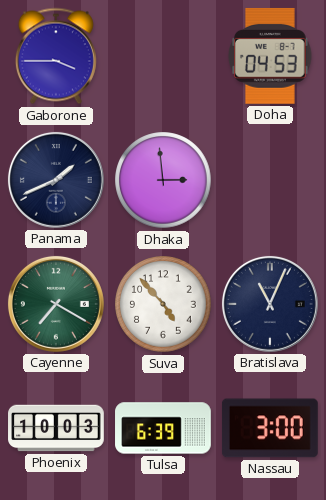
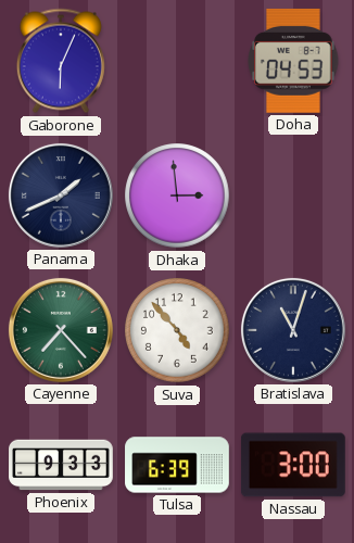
Gaborone: 3:45 -> 6:04 (61, 61)
Cayenne: 7:20 -> 7:23 (61, 330)
Bratislava: 11:04 -> 11:03 (293, 330)
Phoenix: 10:03 -> 9:33 (61, 465)
